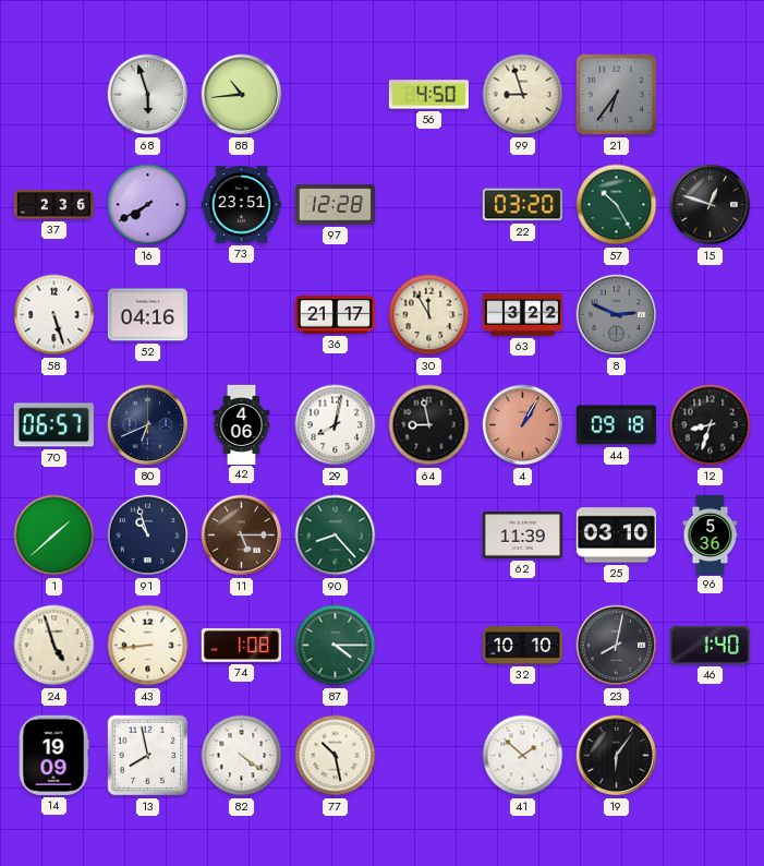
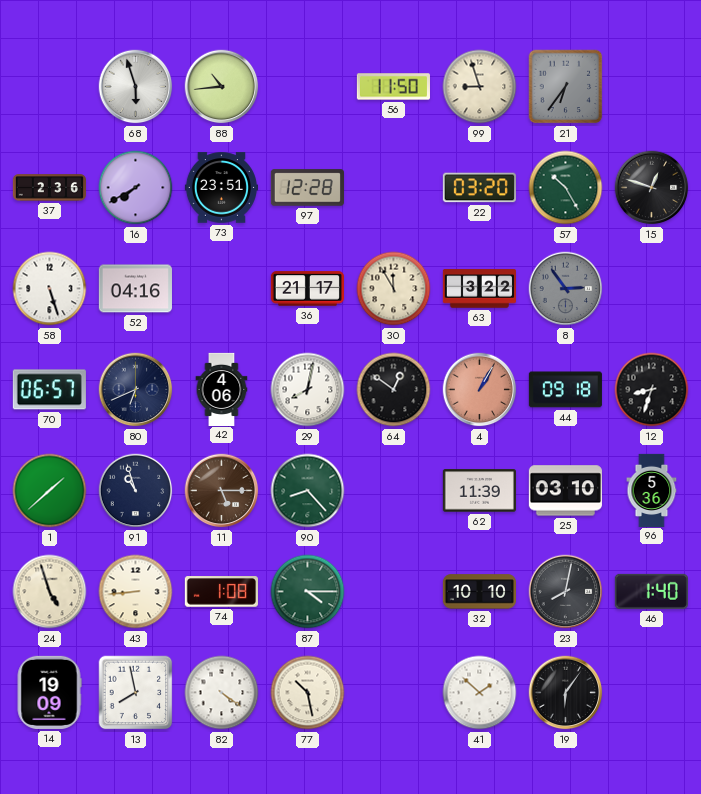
56: 4:50 -> 11:50 (393, 87)
8: 2:49 -> 2:54 (566, 289)
64: 8:58 -> 12:51 (394, 390)
